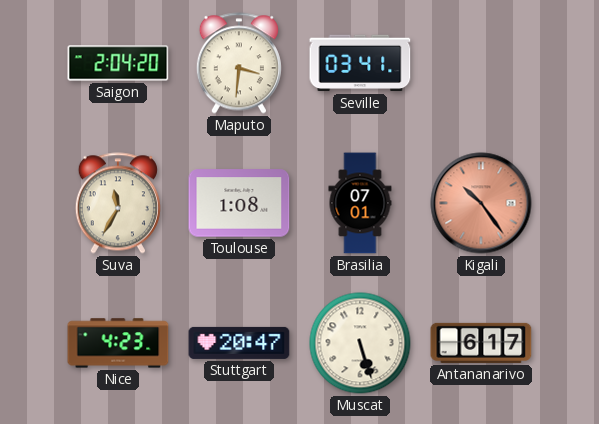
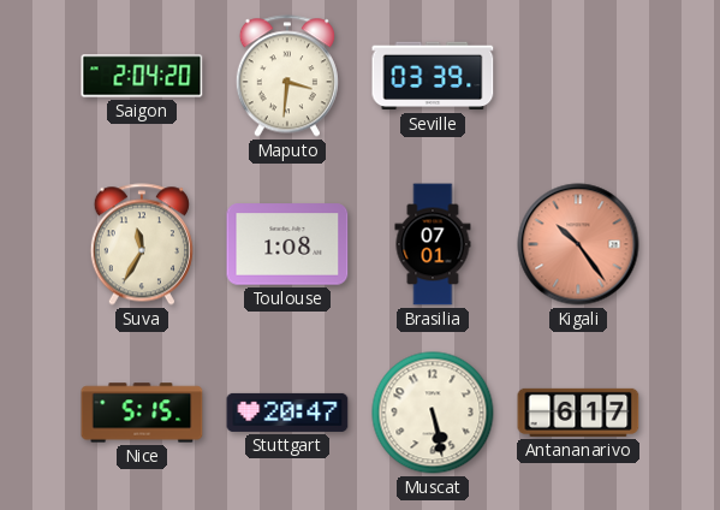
Seville: 03:41 -> 03:39 (433, 76)
Nice: 4:23 -> 5:15 (142, 413)
Muscat: 5:27 -> 5:28 (433, 413)
